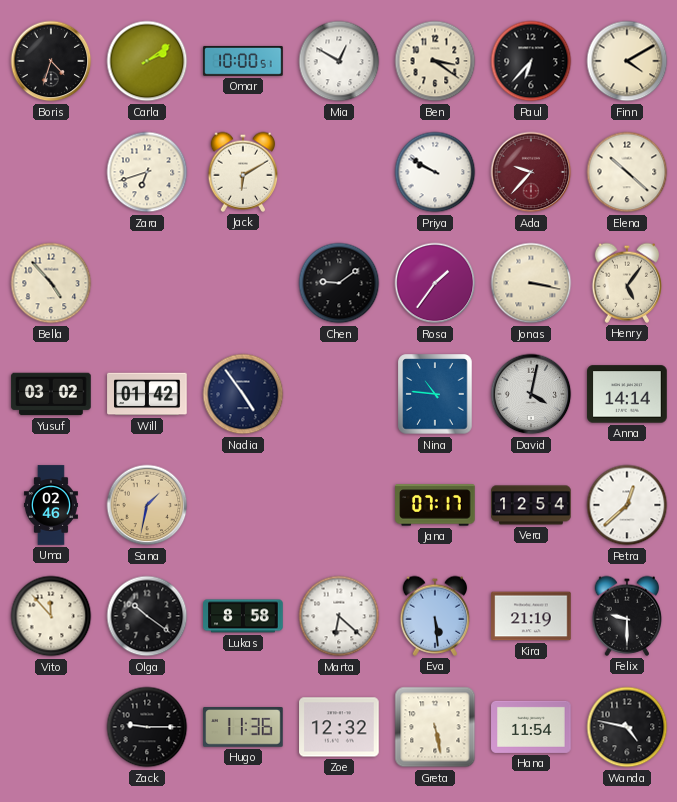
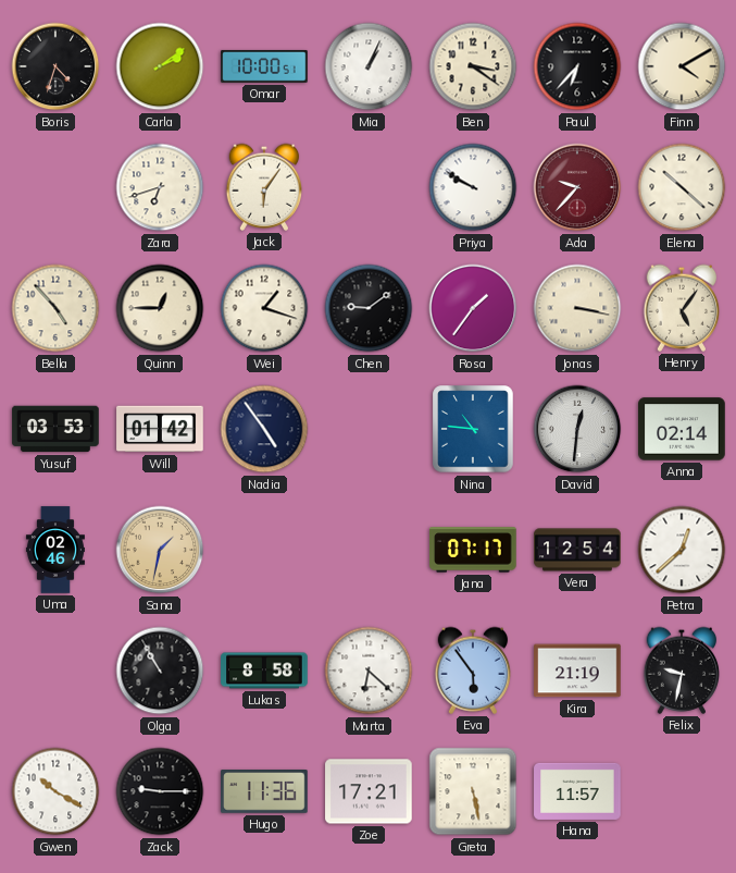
Mia: 12:50 -> 1:04 (369, 66)
Jack: 6:10 -> 6:06 (264, 187)
Quinn: none -> 12:45 (160, 308)
Wei: none -> 1:18 (264, 308)
Yusuf: 03:02 -> 03:53 (55, 429)
David: 4:02 -> 12:31 (577, 429)
Anna: 14:14 -> 02:14 (682, 429)
Vito: 11:53 -> none (51, 616)
Olga: 10:21 -> 10:55 (160, 671)
Eva: 5:29 -> 5:54 (473, 671)
Felix: 9:30 -> 9:32 (682, 671)
Gwen: none -> 10:20 (55, 791)
Zoe: 12:32 -> 17:21 (369, 791)
Hana: 11:54 -> 11:57 (577, 791)
Wanda: 4:47 -> none (627, 727)
